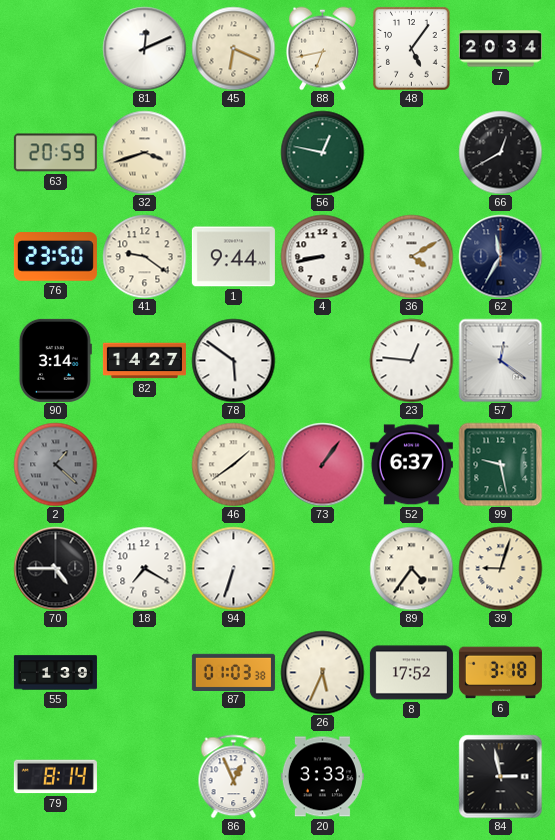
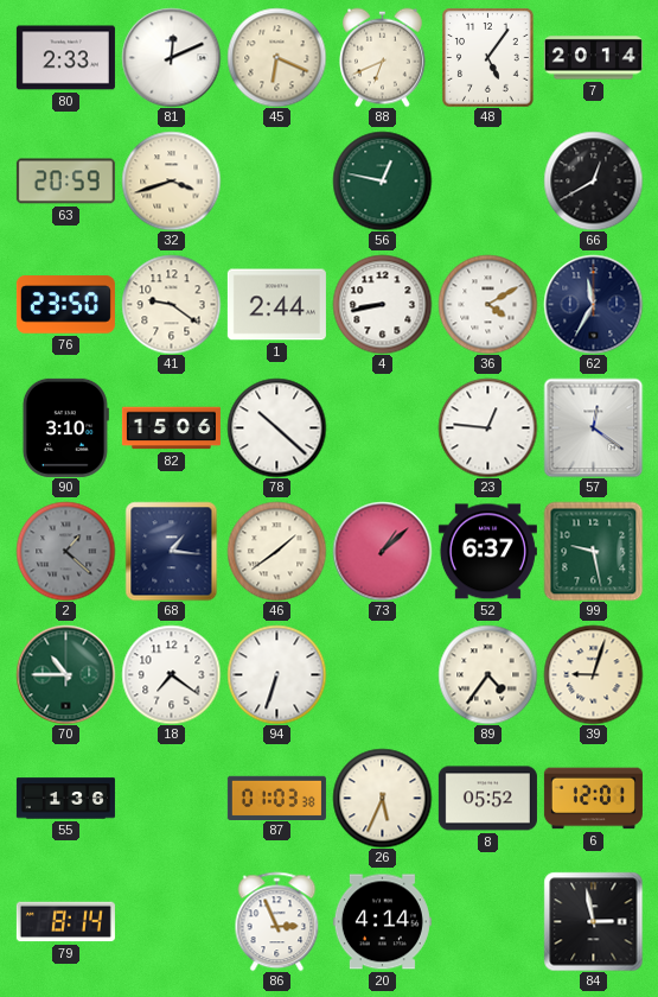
80: none -> 2:33 (65, 58)
88: 6:43 -> 6:41 (383, 57)
7: 20:34 -> 20:14 (593, 58)
1: 9:44 -> 2:44 (276, 305)
90: 3:14 -> 3:10 (65, 427)
82: 14:27 -> 15:06 (171, 428)
78: 5:51 -> 10:22 (276, 427)
68: none -> 1:16 (172, 551)
73: 1:06 -> 1:08 (382, 551)
70: 4:45 -> 10:45 (65, 674)
70 dial: black -> green (65, 674)
18: 7:20 -> 7:21 (171, 674)
55: 1:39 -> 1:36 (65, 799)
8: 17:52 -> 05:52 (487, 799)
6: 3:18 -> 12:01 (593, 799)
86: 12:56 -> 2:56 (277, 921)
20: 3:33 -> 4:14 (382, 922)
